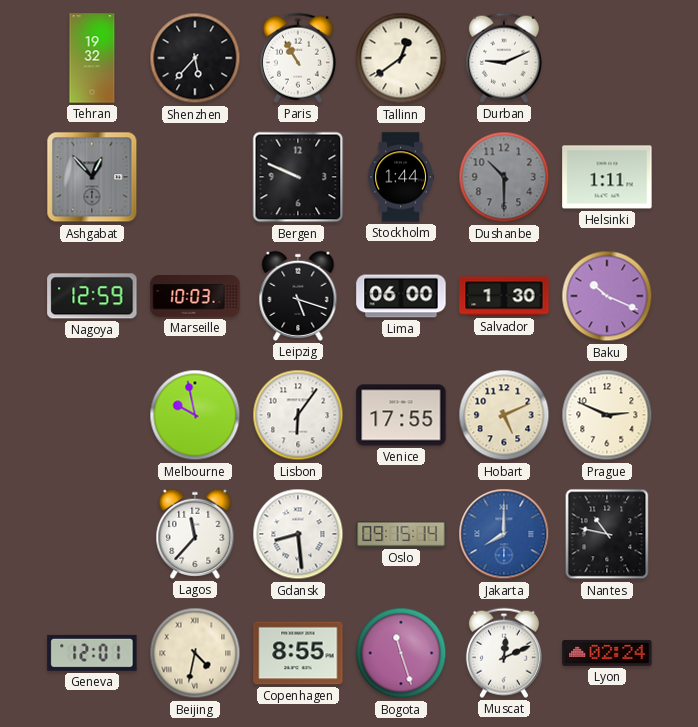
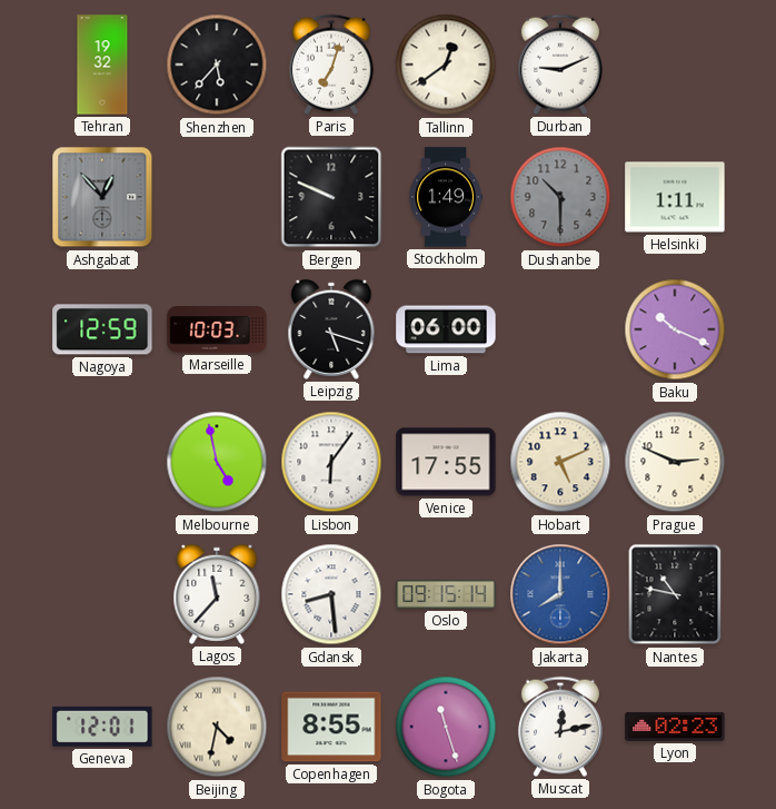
Paris: 10:55 -> 7:03 (331, 65)
Stockholm: 1:44 -> 1:49 (446, 197)
Salvador: 1:30 -> none (504, 296)
Melbourne: 9:58 -> 4:58 (217, 462)
Muscat: 12:11 -> 12:13 (560, 727)
Lyon: 02:24 -> 02:23 (675, 727)
